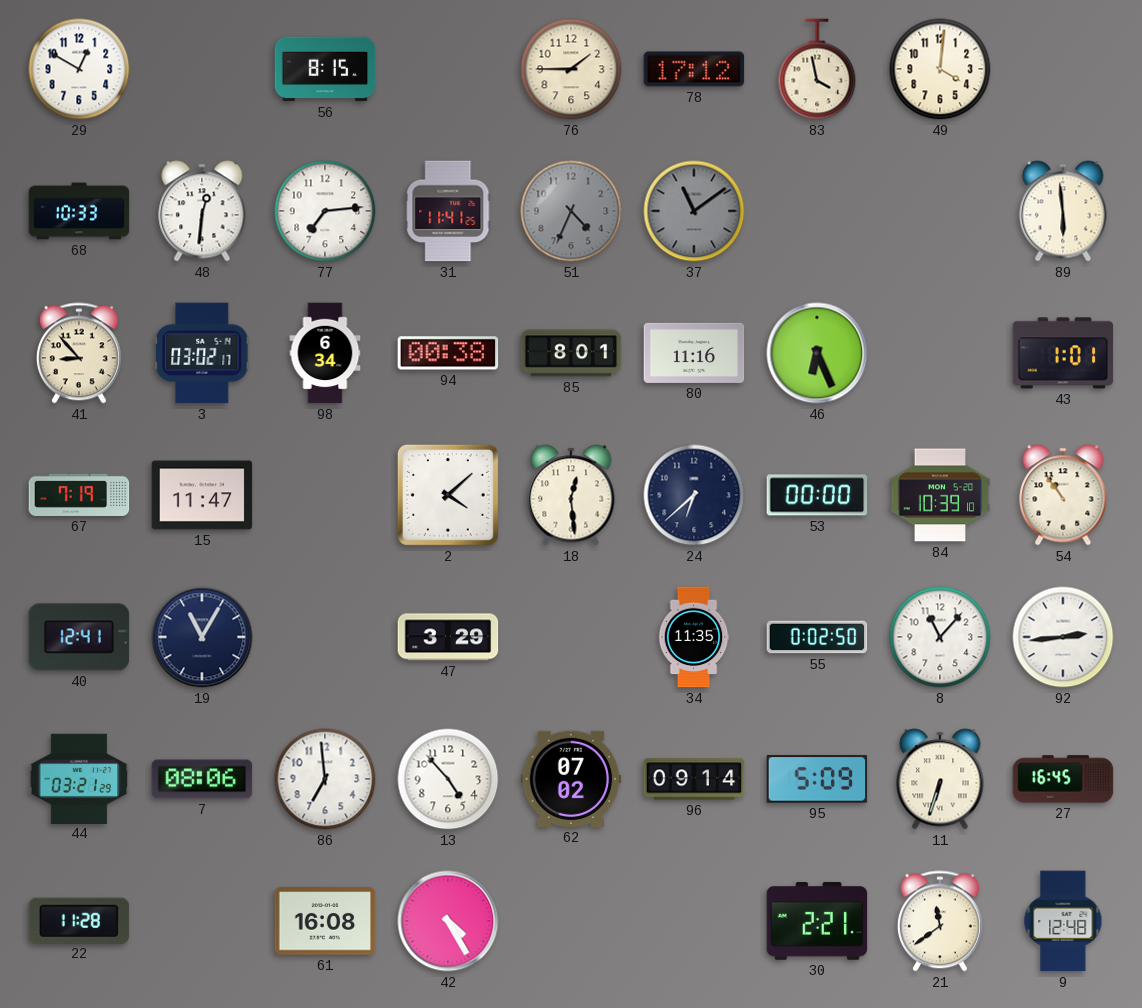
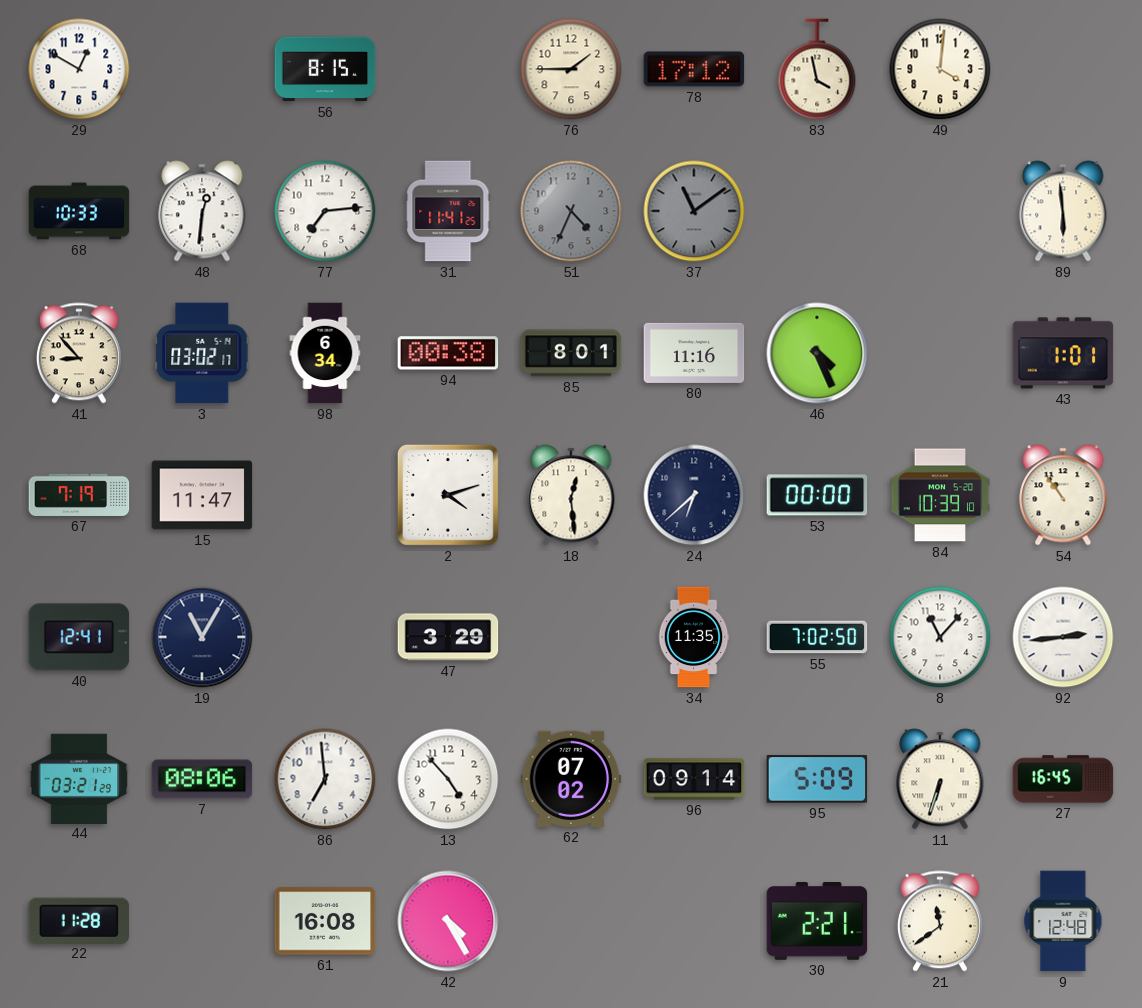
46: 6:26 -> 4:26 (817, 353)
2: 4:08 -> 4:12 (448, 495)
55: 0:02 -> 7:02 (817, 637)
